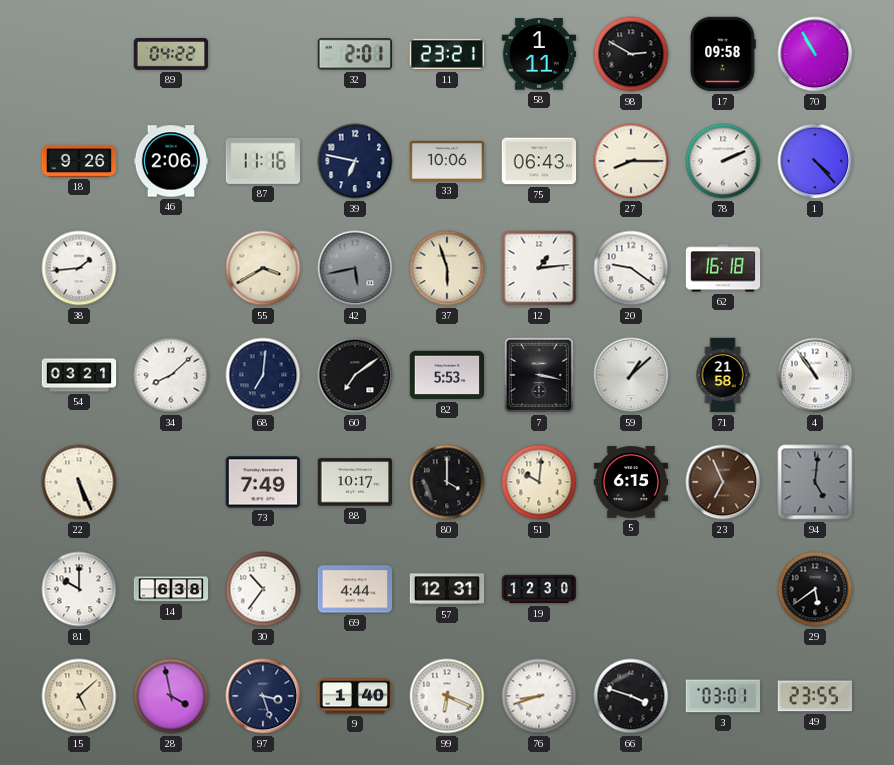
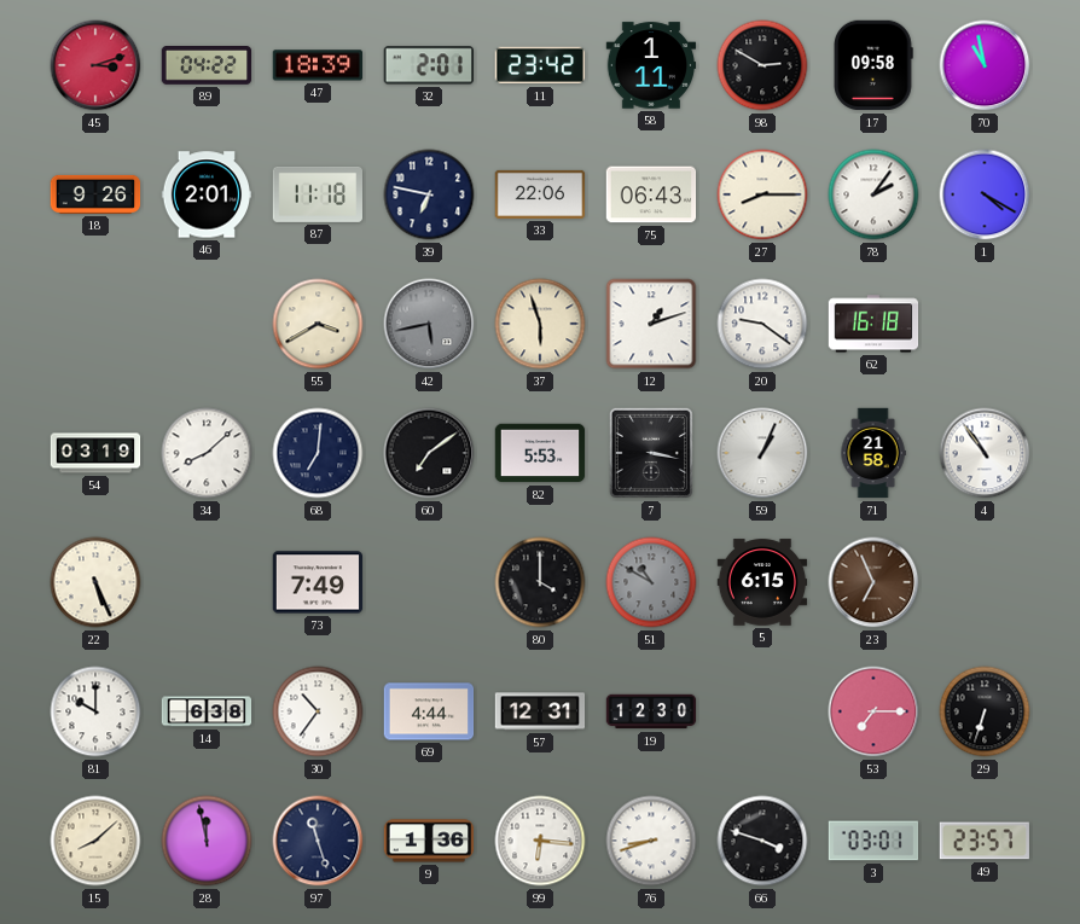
45: none -> 3:12 (95, 65)
47: none -> 18:39 (317, 65)
11: 23:21 -> 23:42 (540, 65)
70: 10:55 -> 10:58 (985, 65)
46: 2:06 -> 2:01 (207, 194)
87: 11:16 -> 11:18 (317, 194)
33: 10:06 -> 22:06 (540, 194)
78: 2:11 -> 2:06 (873, 194)
1: 4:23 -> 4:20 (985, 194)
38: 1:44 -> none (79, 268)
12: 1:14 -> 1:12 (651, 324)
54: 03:21 -> 03:19 (95, 453)
59: 1:08 -> 1:04 (762, 453)
88: 10:17 -> none (355, 482)
51: 10:01 -> 10:50 (651, 582)
51 dial: cream -> grey (651, 582)
94: 5:01 -> none (815, 482)
53: none -> 7:15 (873, 711)
29: 5:39 -> 6:33 (985, 711)
15: 5:08 -> 8:08 (95, 841)
28: 3:58 -> 11:58 (207, 841)
97: 3:27 -> 11:27 (318, 841)
9: 1:40 -> 1:36 (429, 841)
99: 6:19 -> 6:16 (540, 841)
49: 23:55 -> 23:57 (983, 841)
